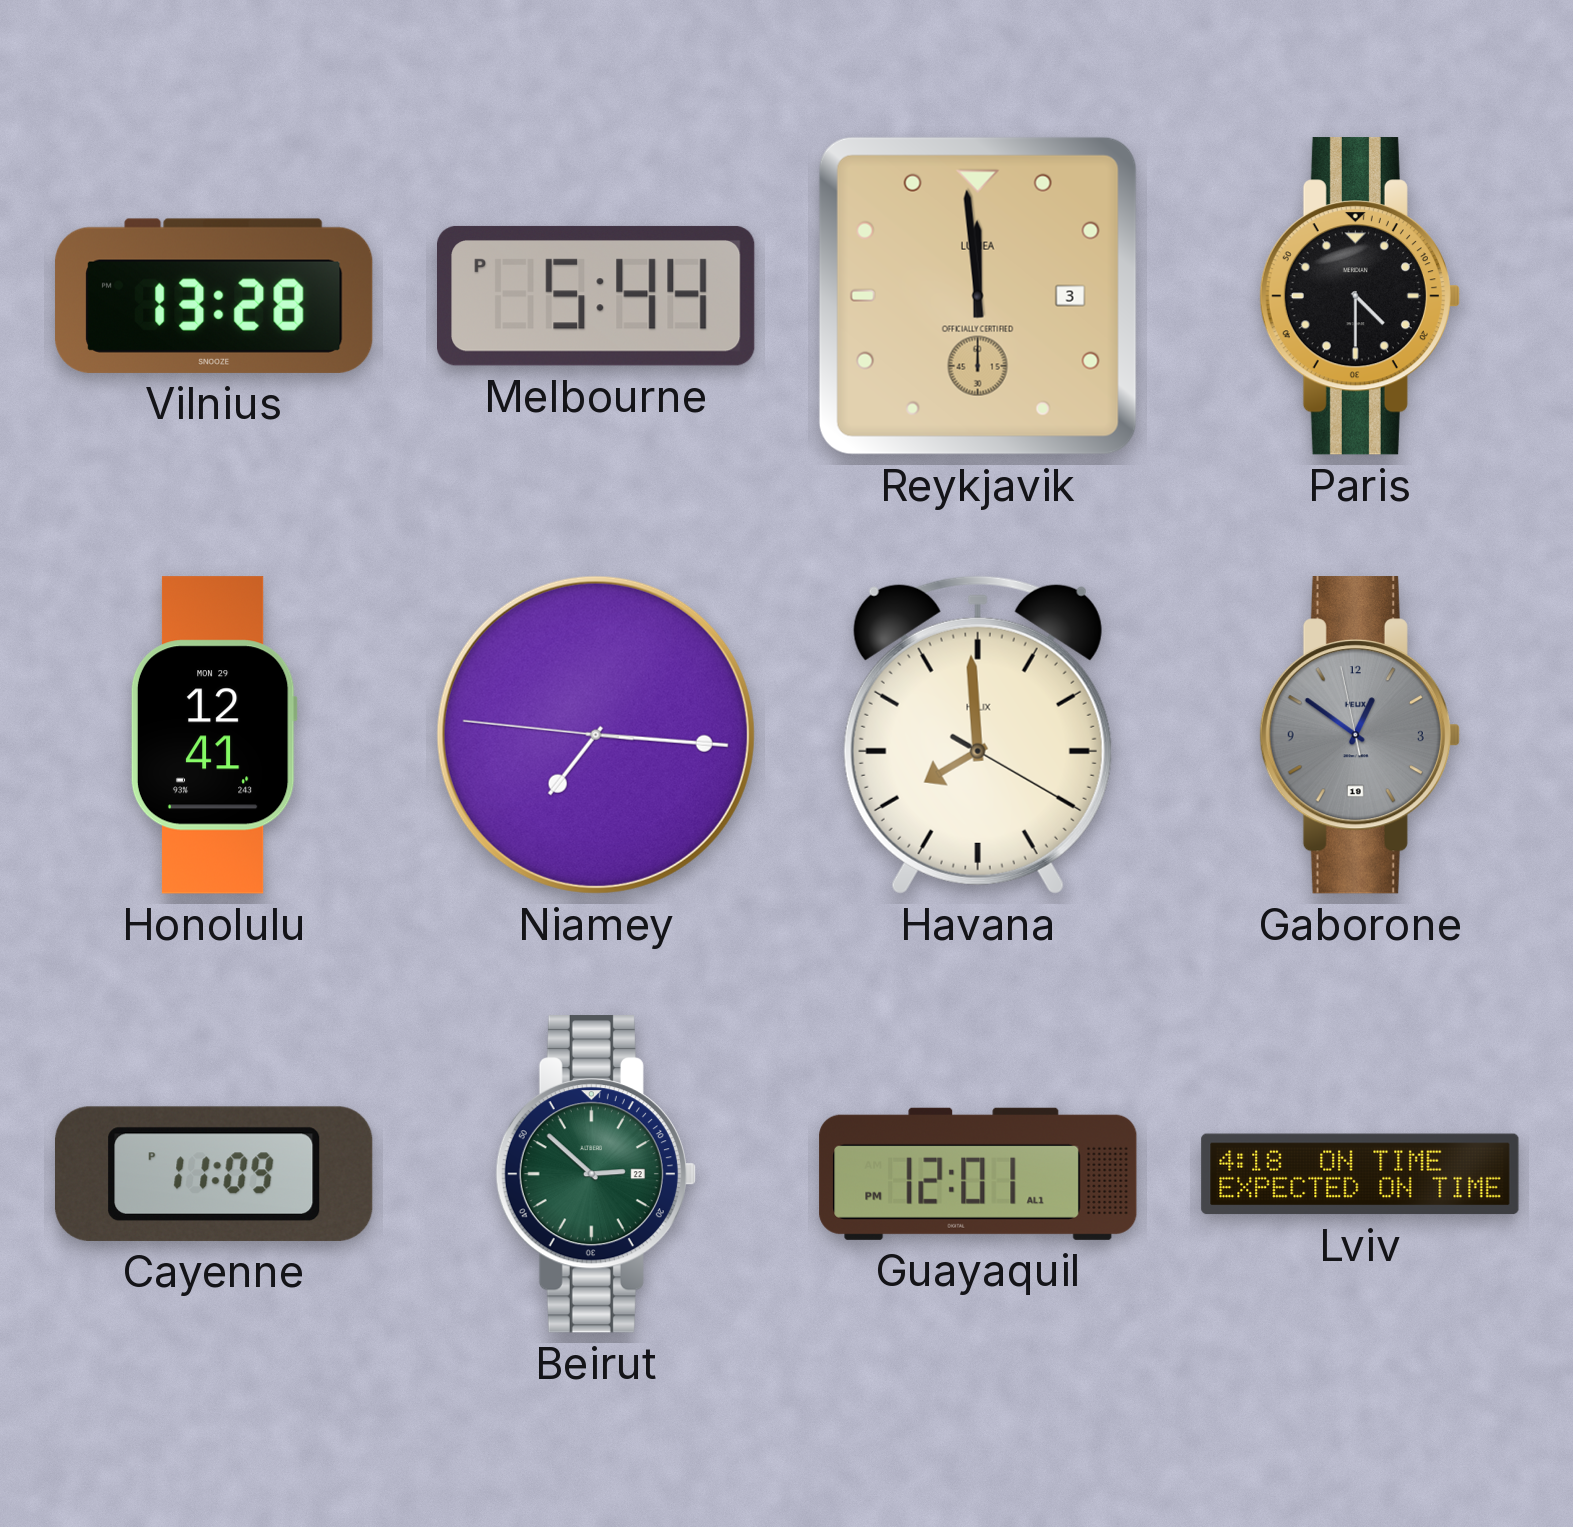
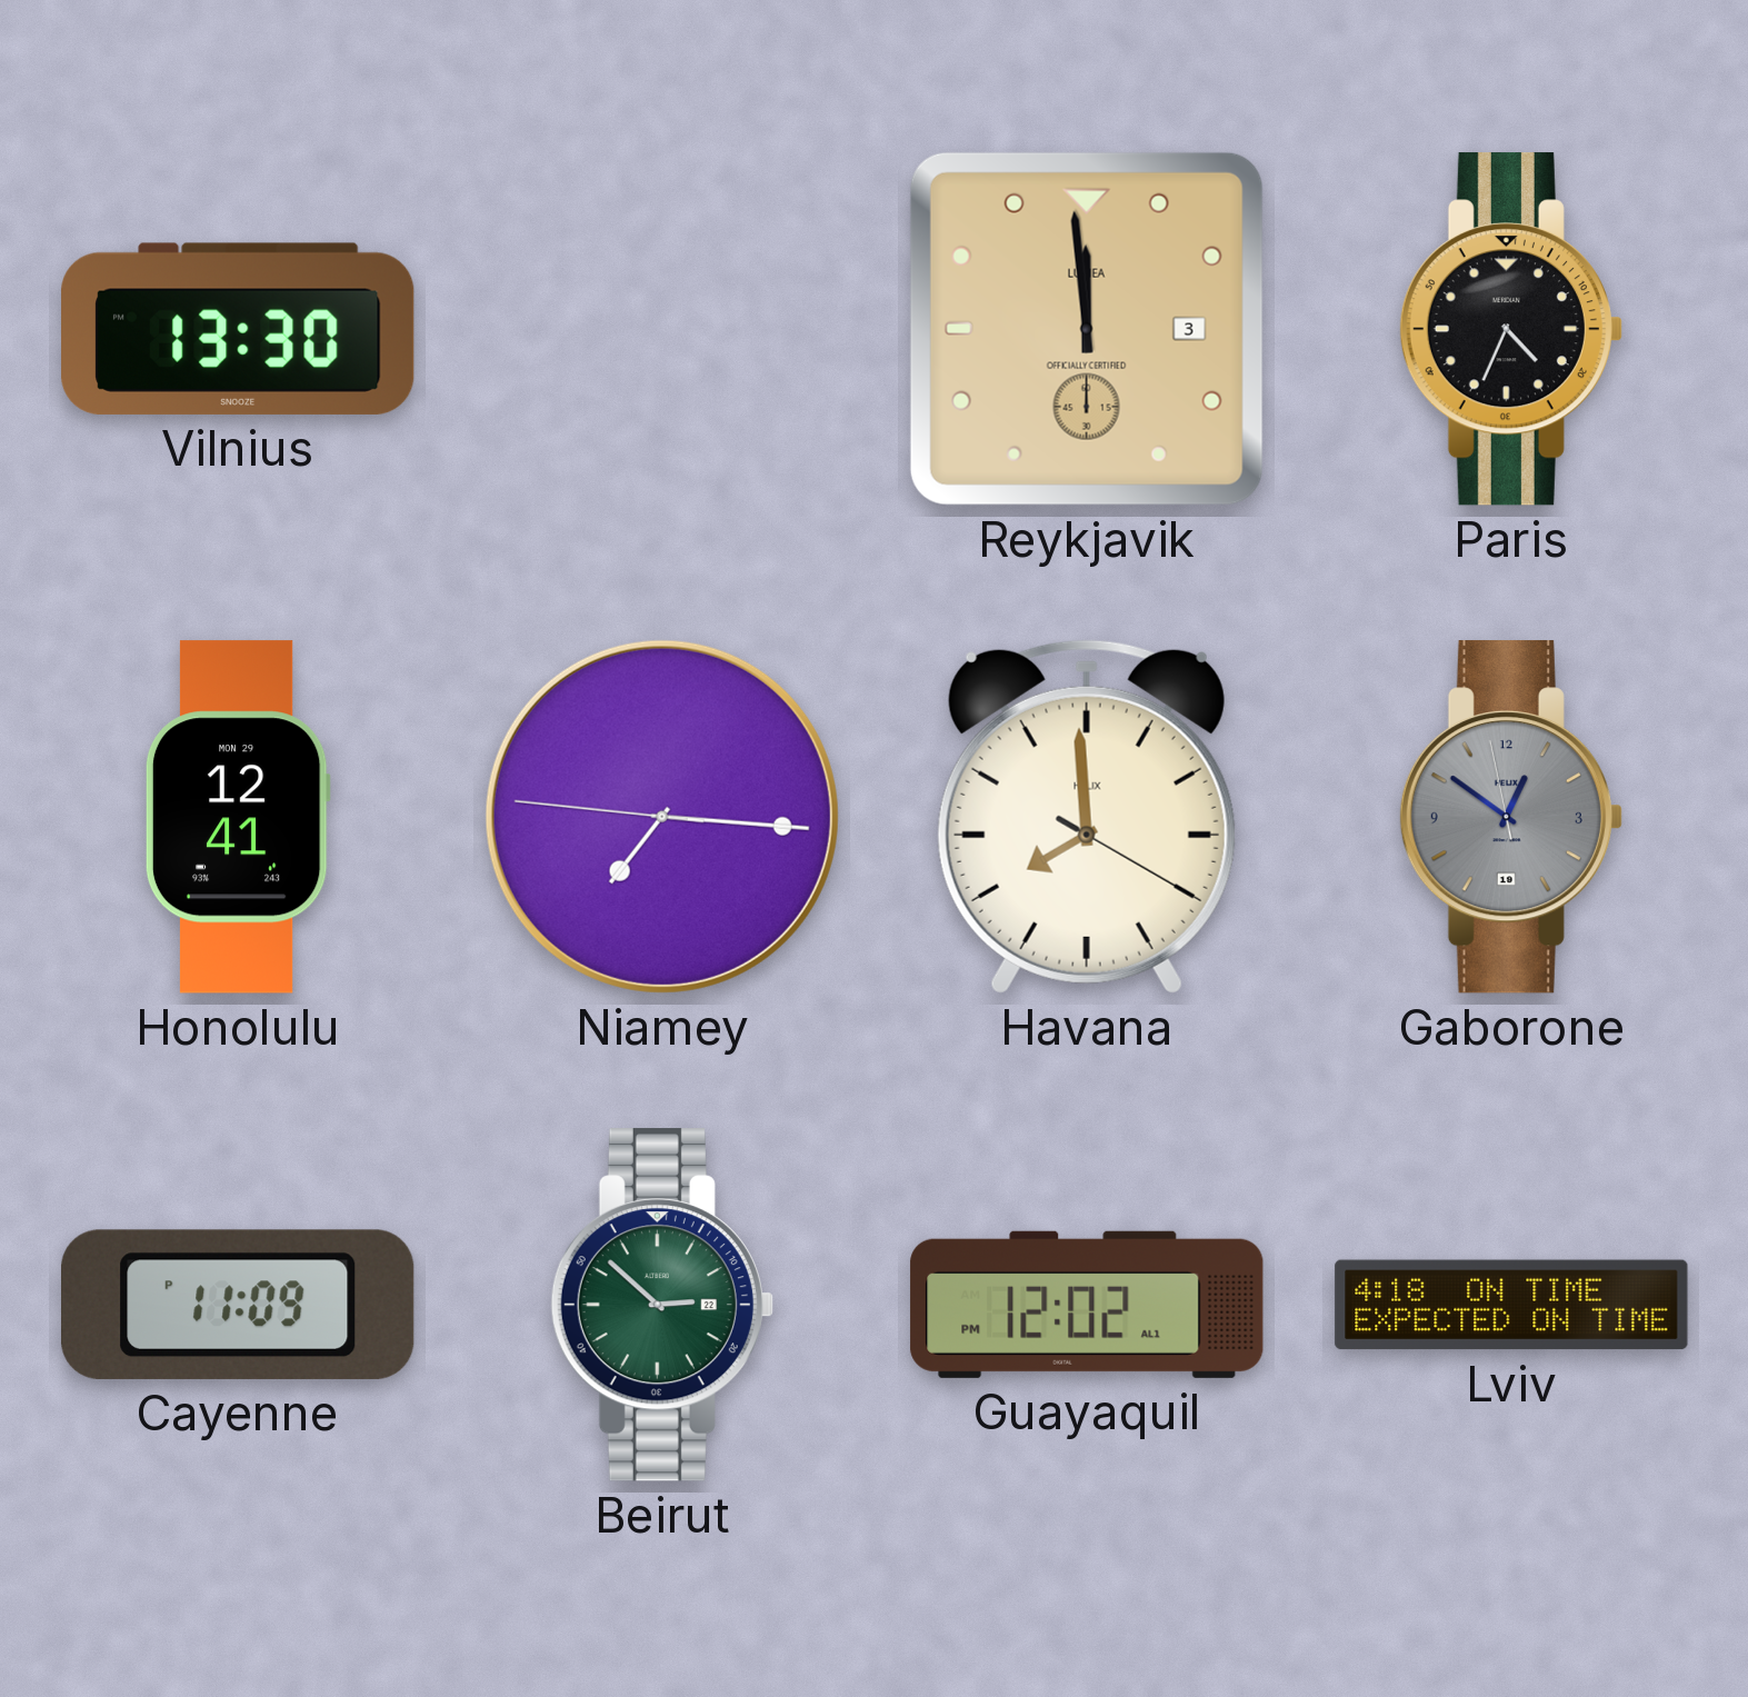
Vilnius: 13:28 -> 13:30 (238, 329)
Melbourne: 5:44 -> none (597, 296)
Paris: 4:30 -> 4:34 (1511, 329)
Guayaquil: 12:01 -> 12:02 (1087, 1305)
